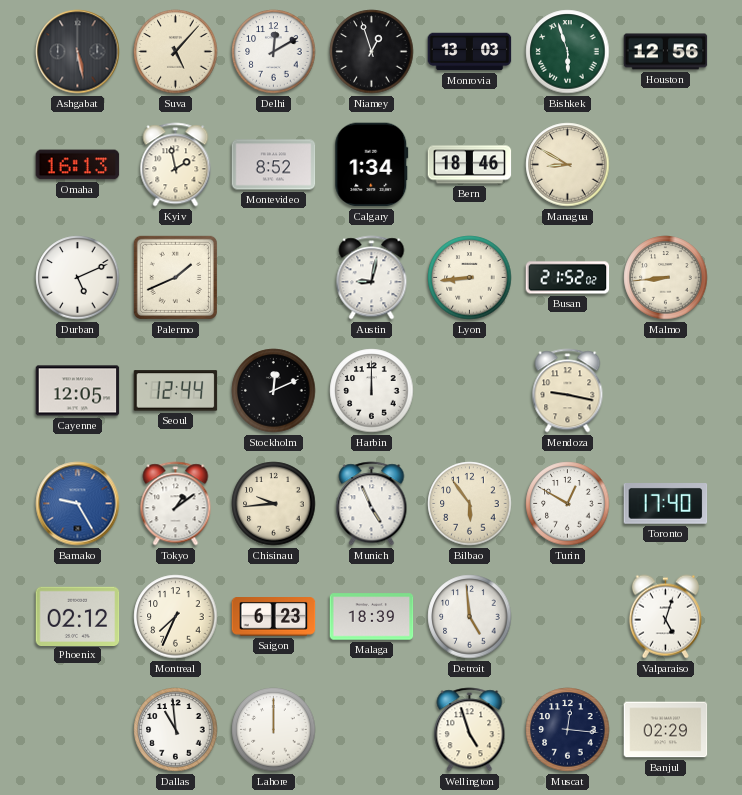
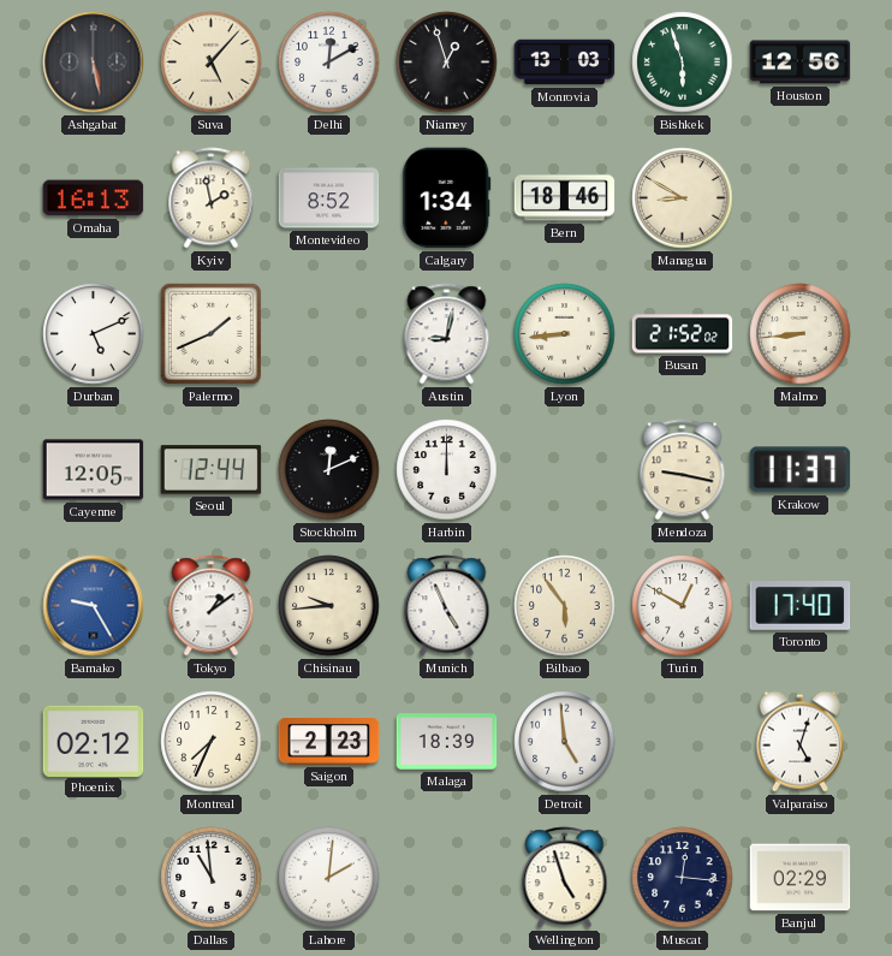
Krakow: none -> 11:37 (801, 470)
Saigon: 6:23 -> 2:23 (329, 742)
Lahore: 12:00 -> 2:01 (329, 878)
